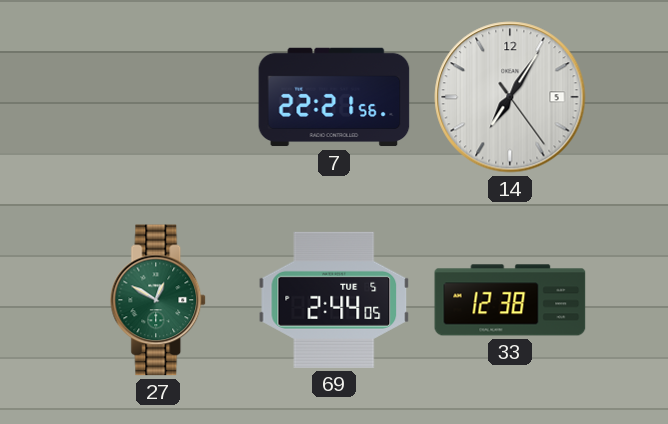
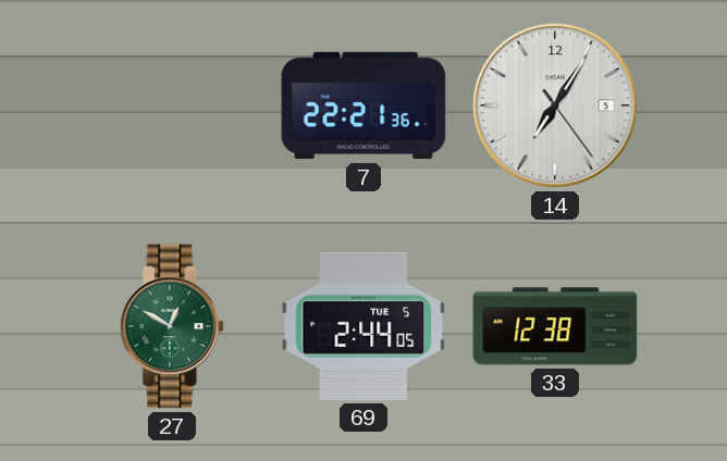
7: 22:21:56 -> 22:21:36 (363, 105)
